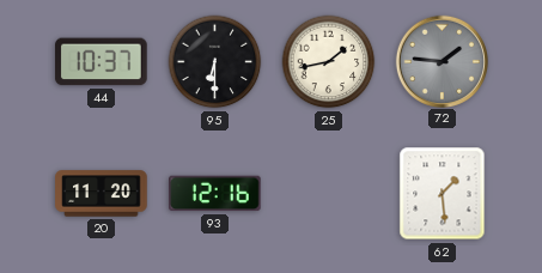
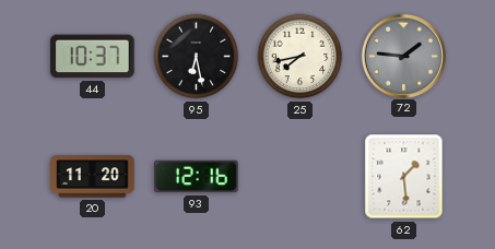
95: 6:30 -> 6:28 (197, 57)
25: 1:43 -> 7:43 (300, 57)
